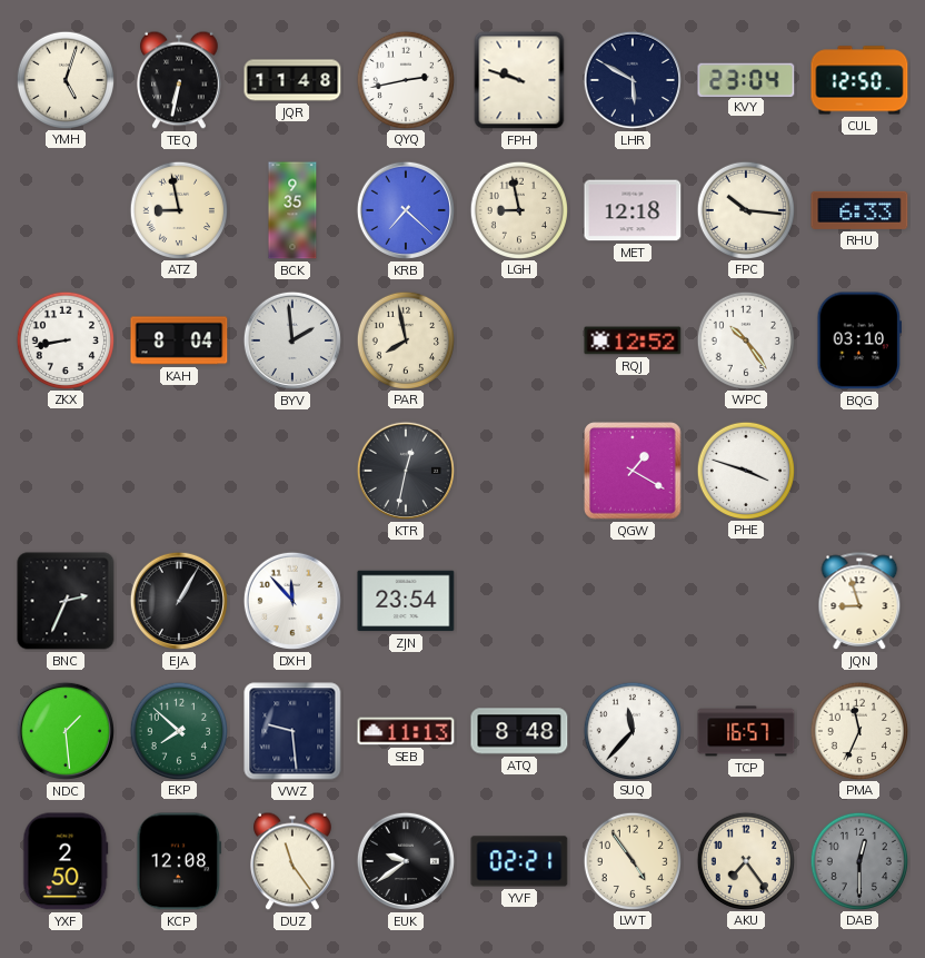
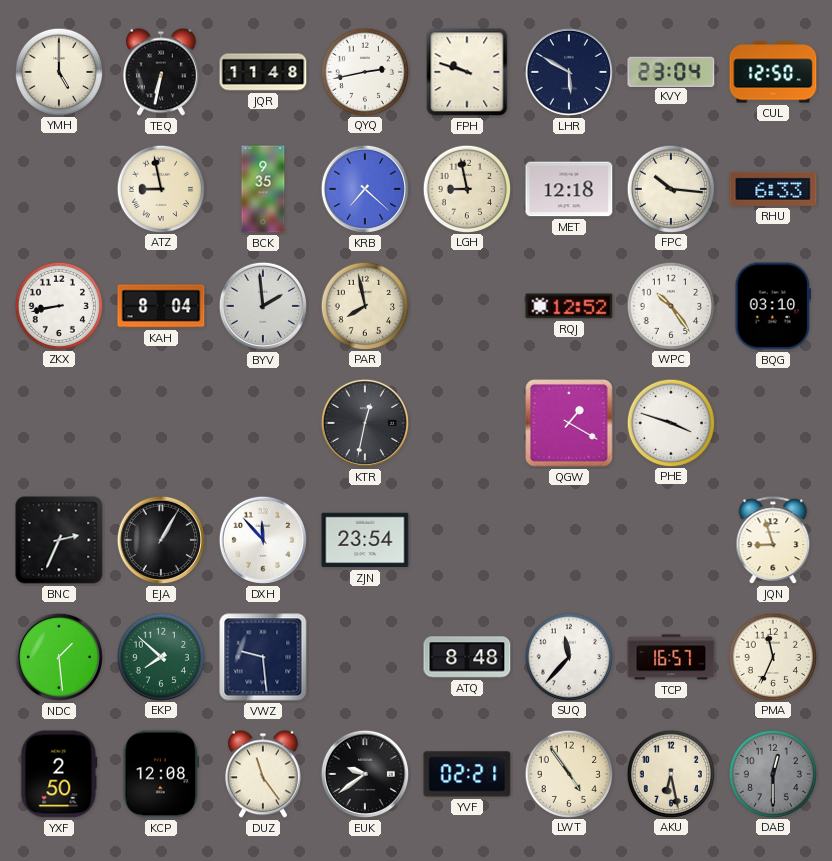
YMH: 5:03 -> 5:00 (58, 71)
SEB: 11:13 -> none (406, 731)
AKU: 7:24 -> 6:28 (670, 773)
